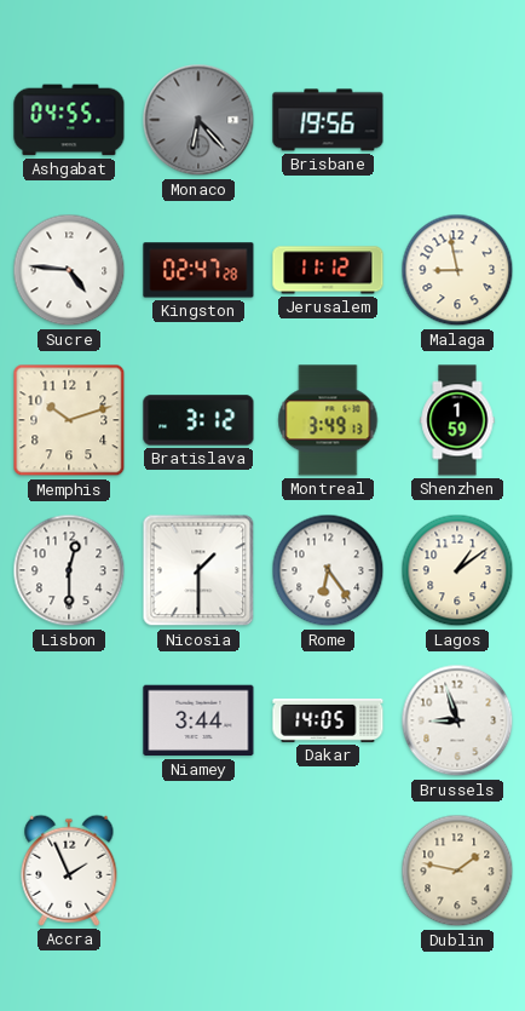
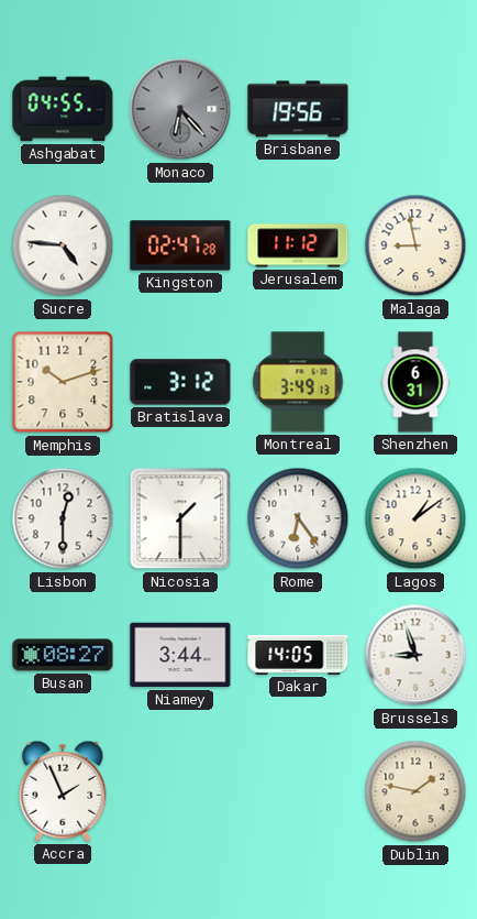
Shenzhen: 1:59 -> 6:31 (415, 382)
Busan: none -> 08:27 (63, 655)
